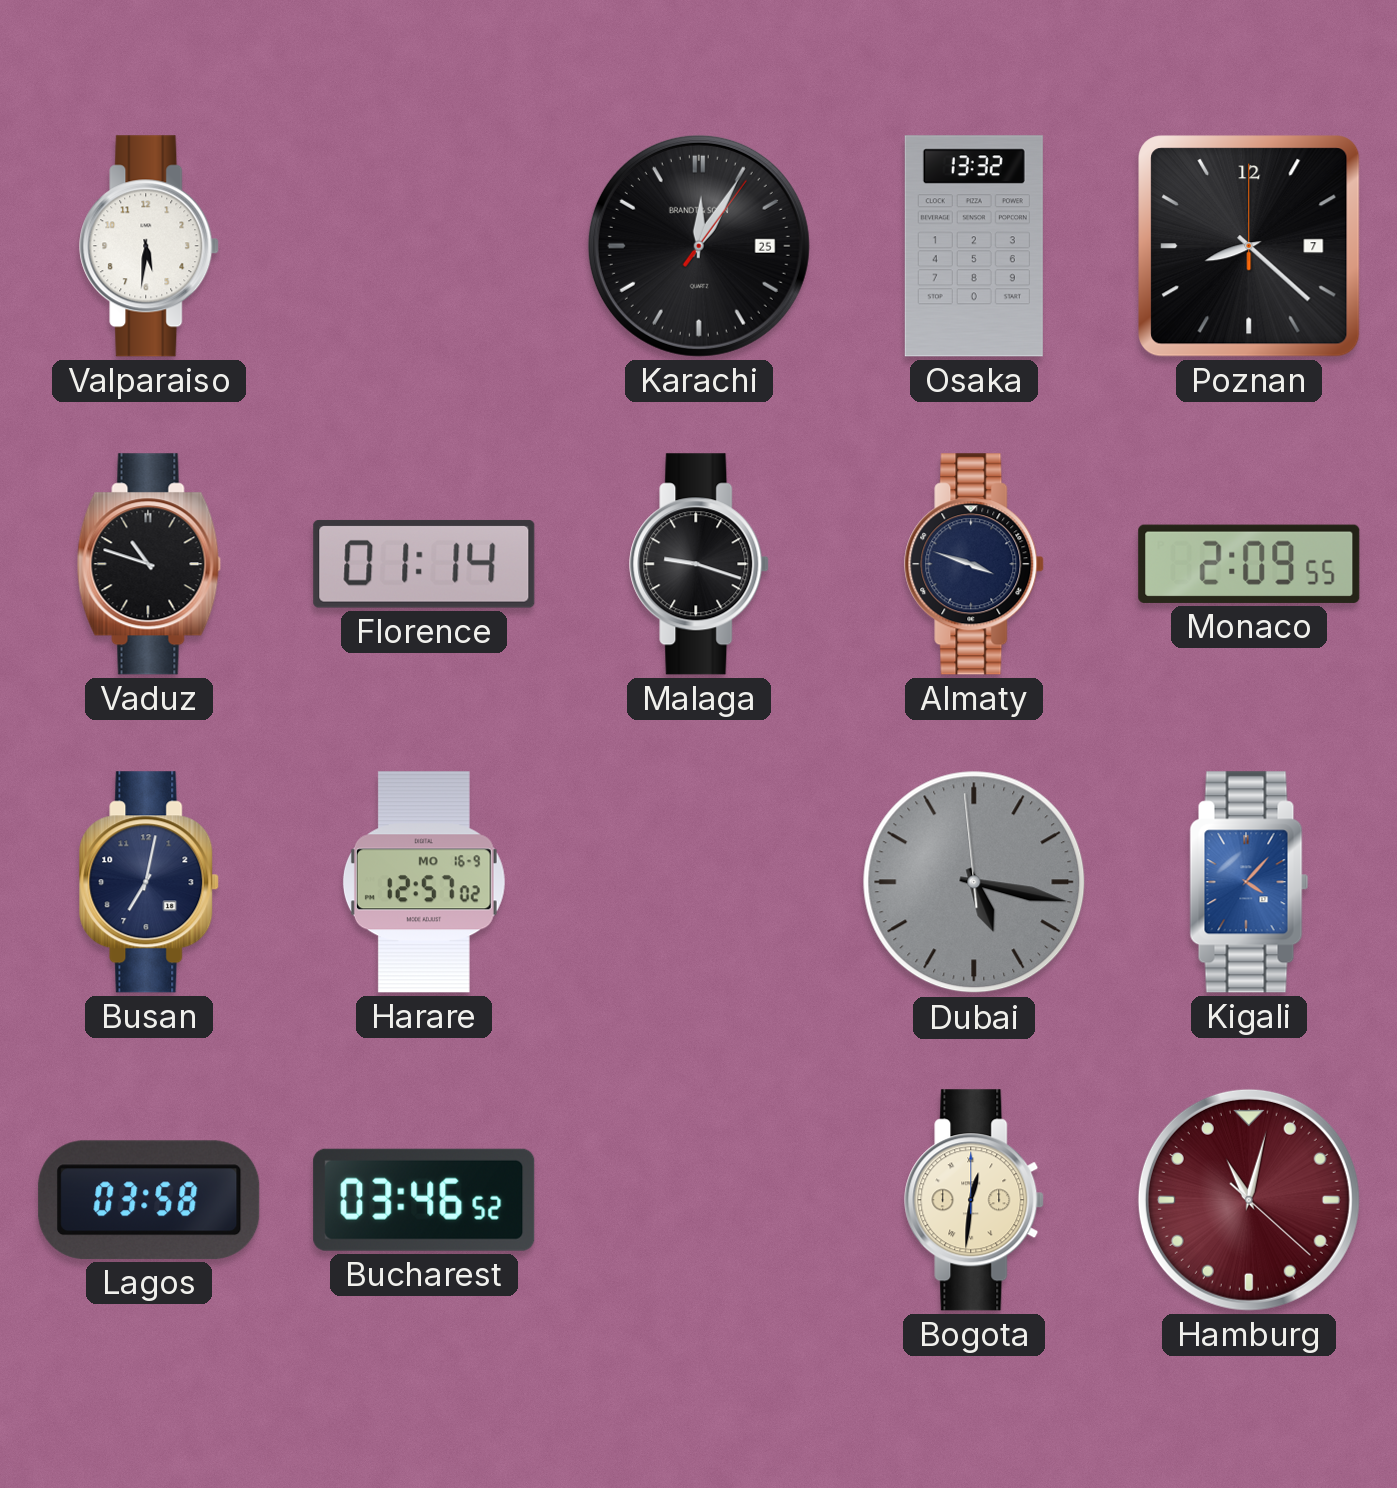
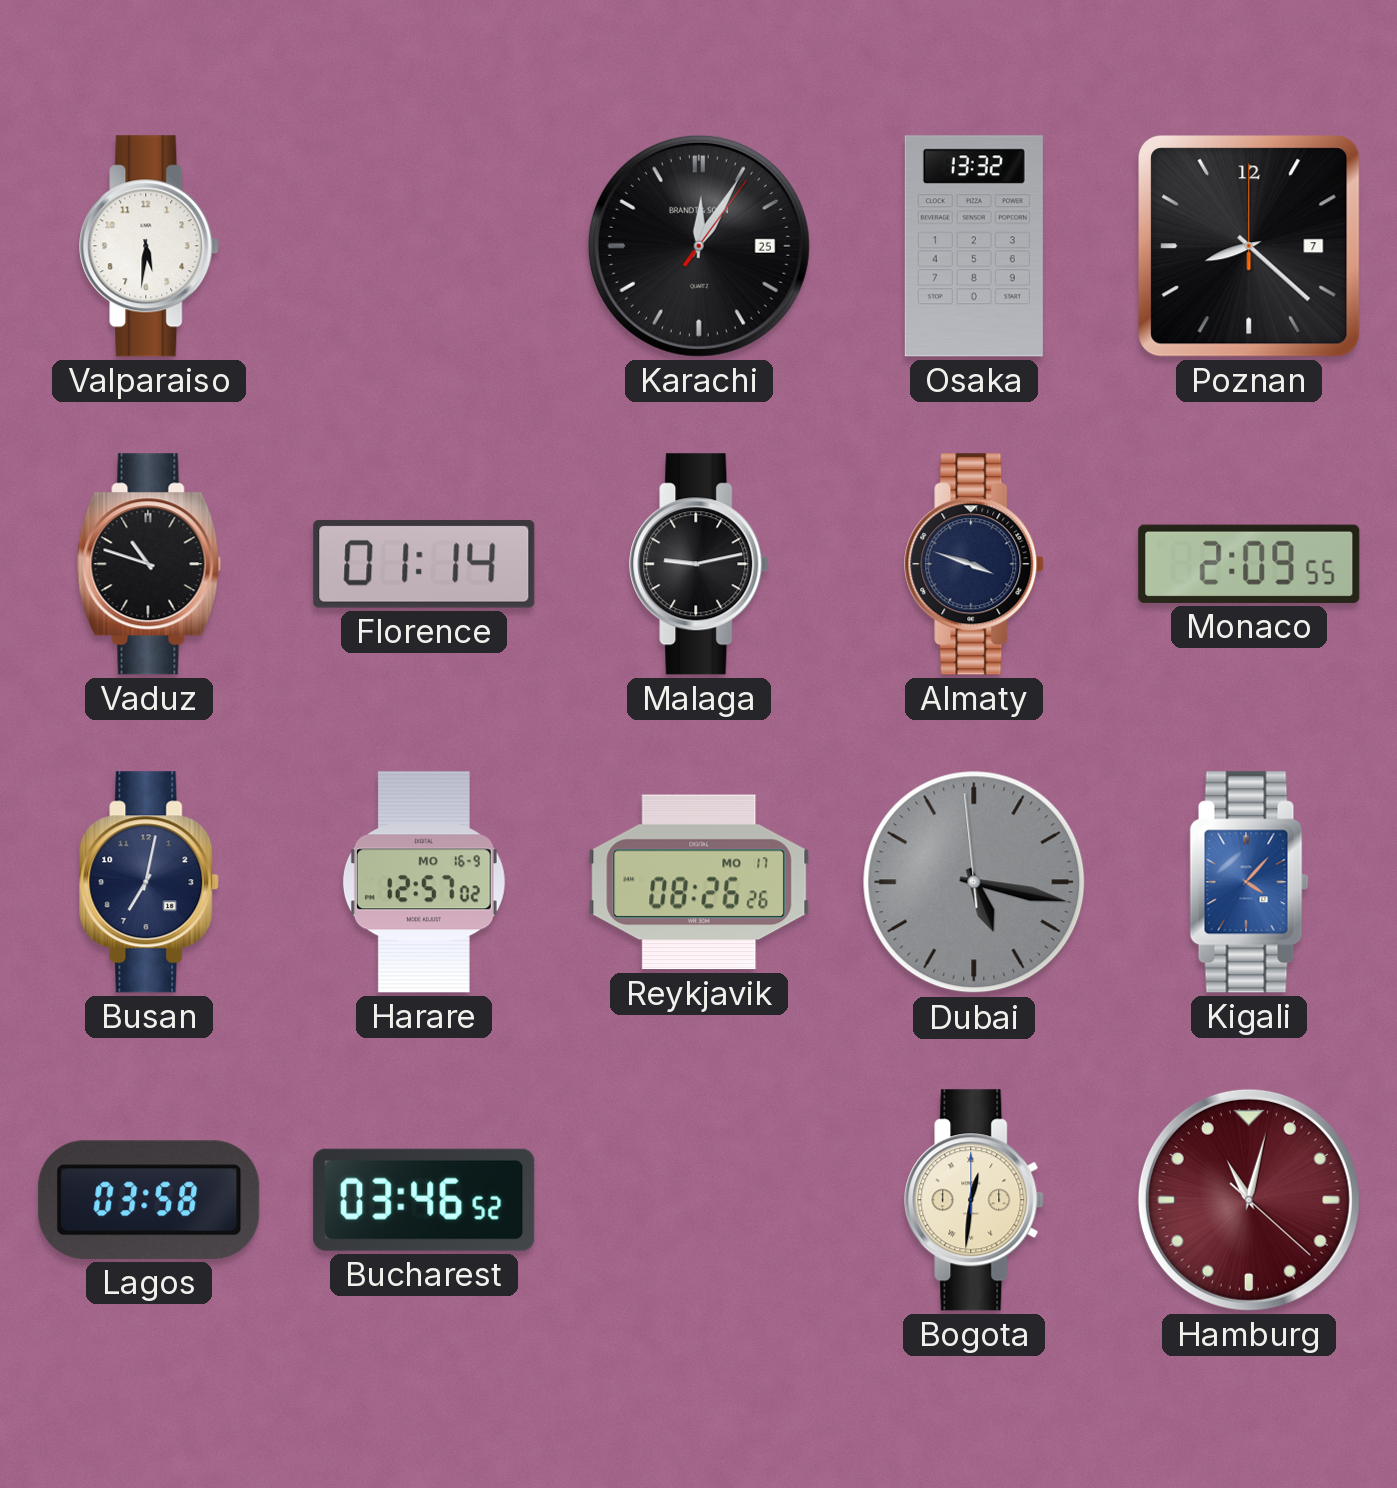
Malaga: 9:18 -> 9:13 (700, 564)
Reykjavik: none -> 08:26 (699, 882)
